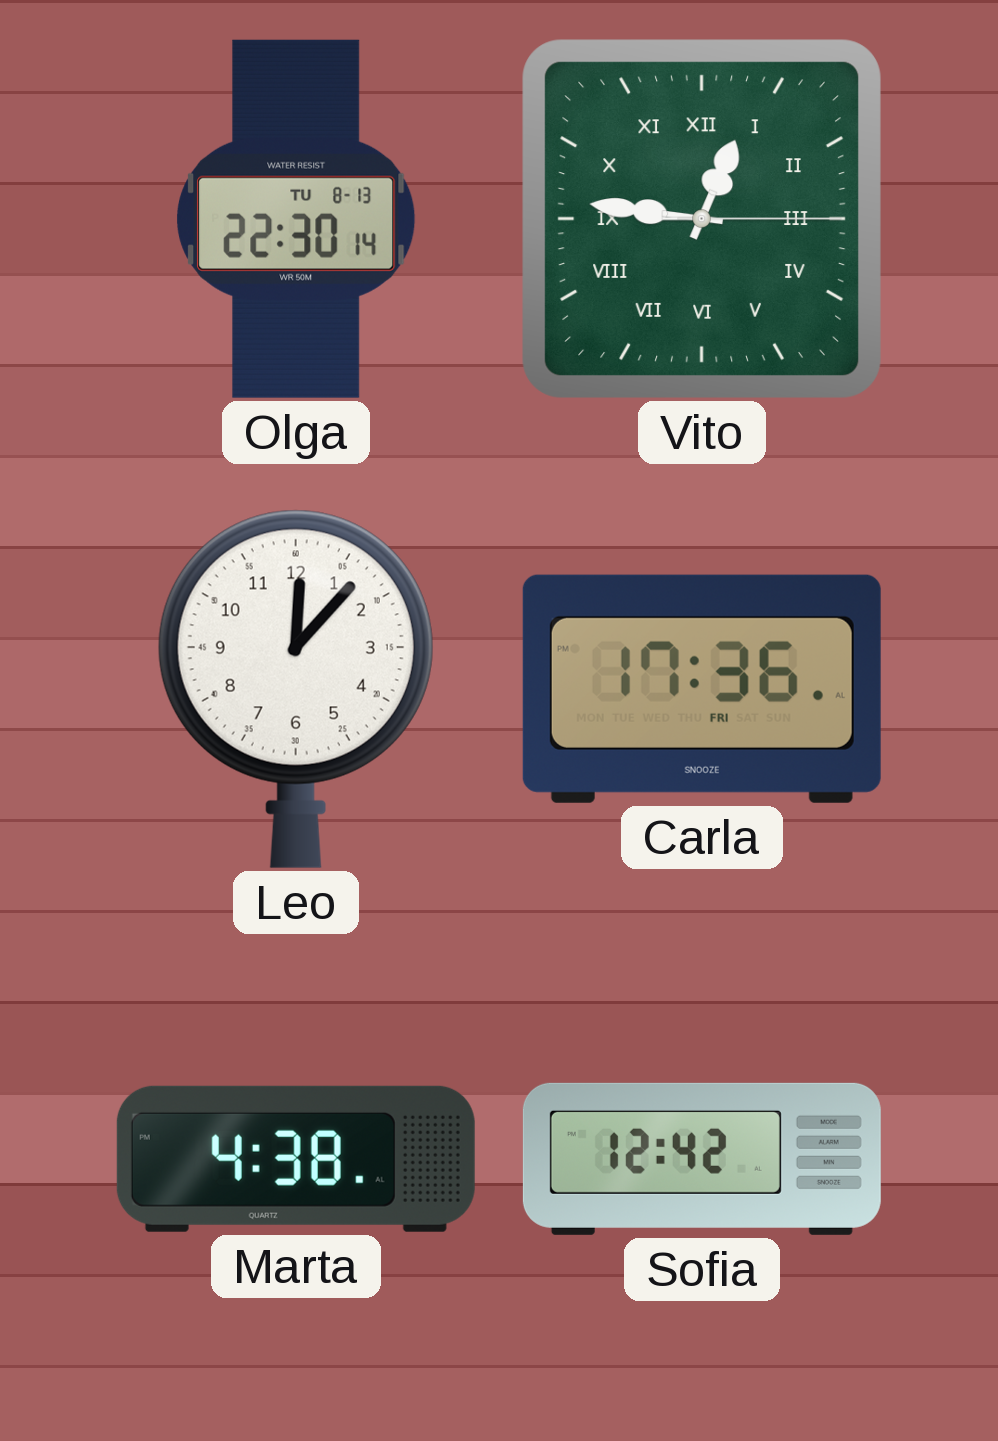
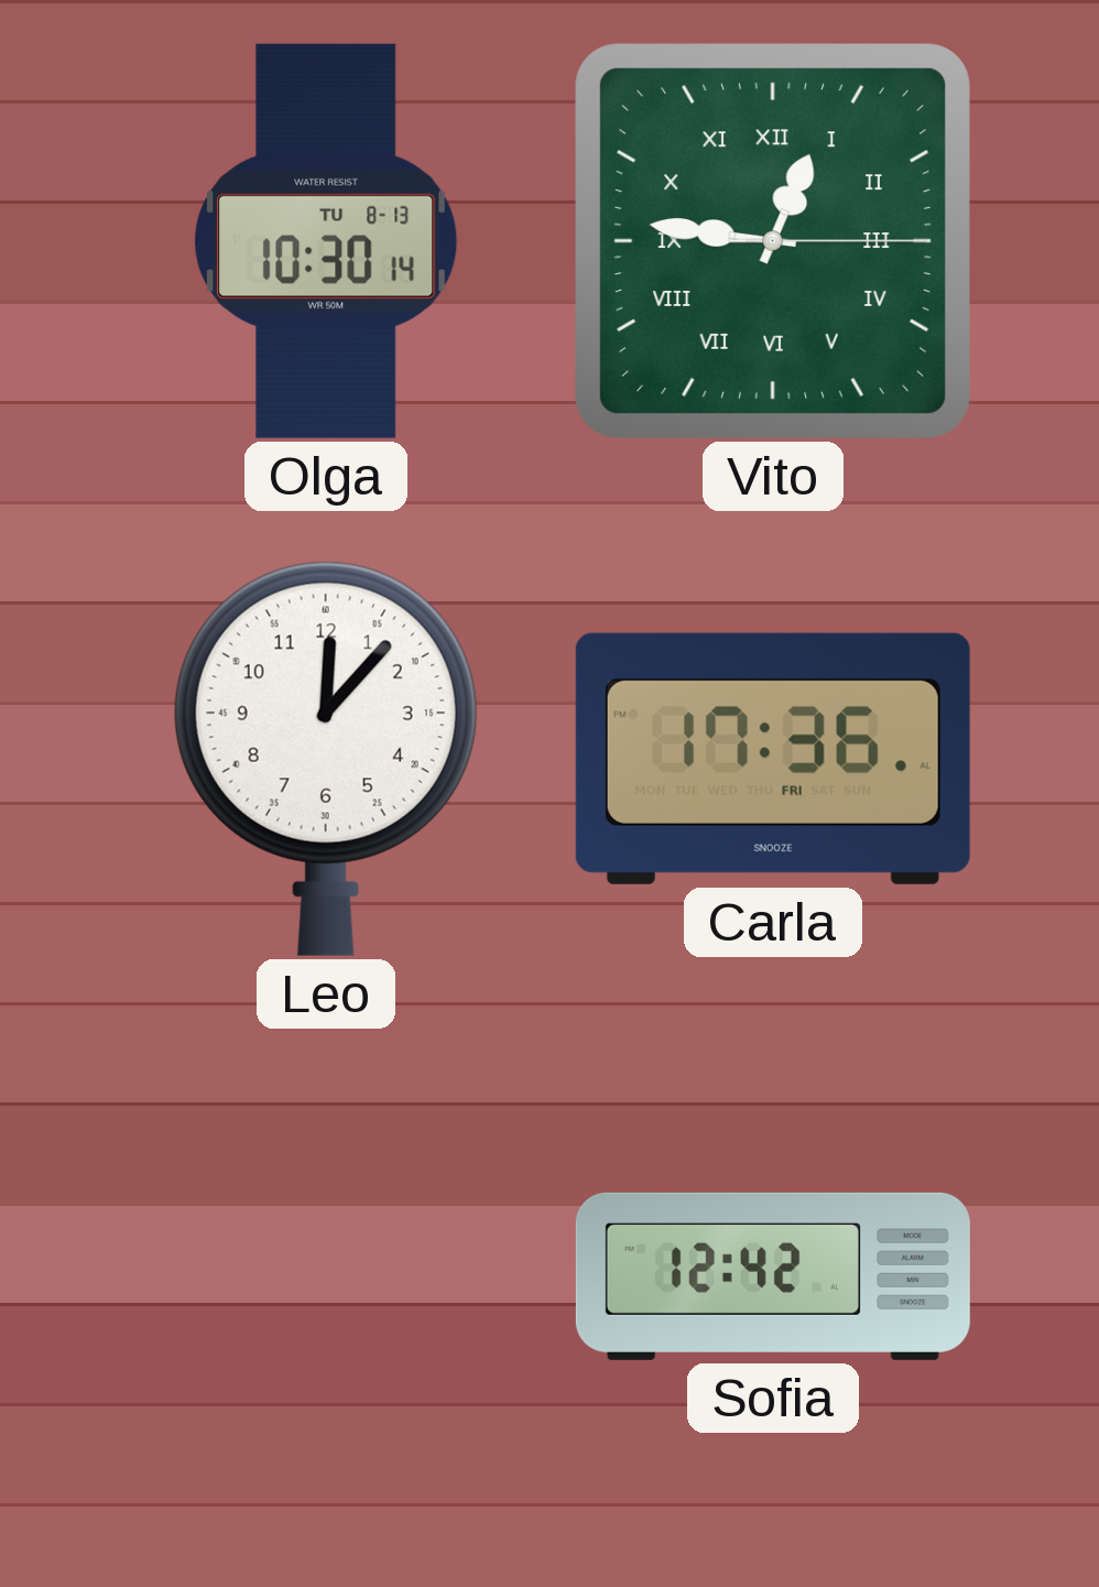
Olga: 22:30 -> 10:30 (326, 241)
Marta: 4:38 -> none (296, 1159)
